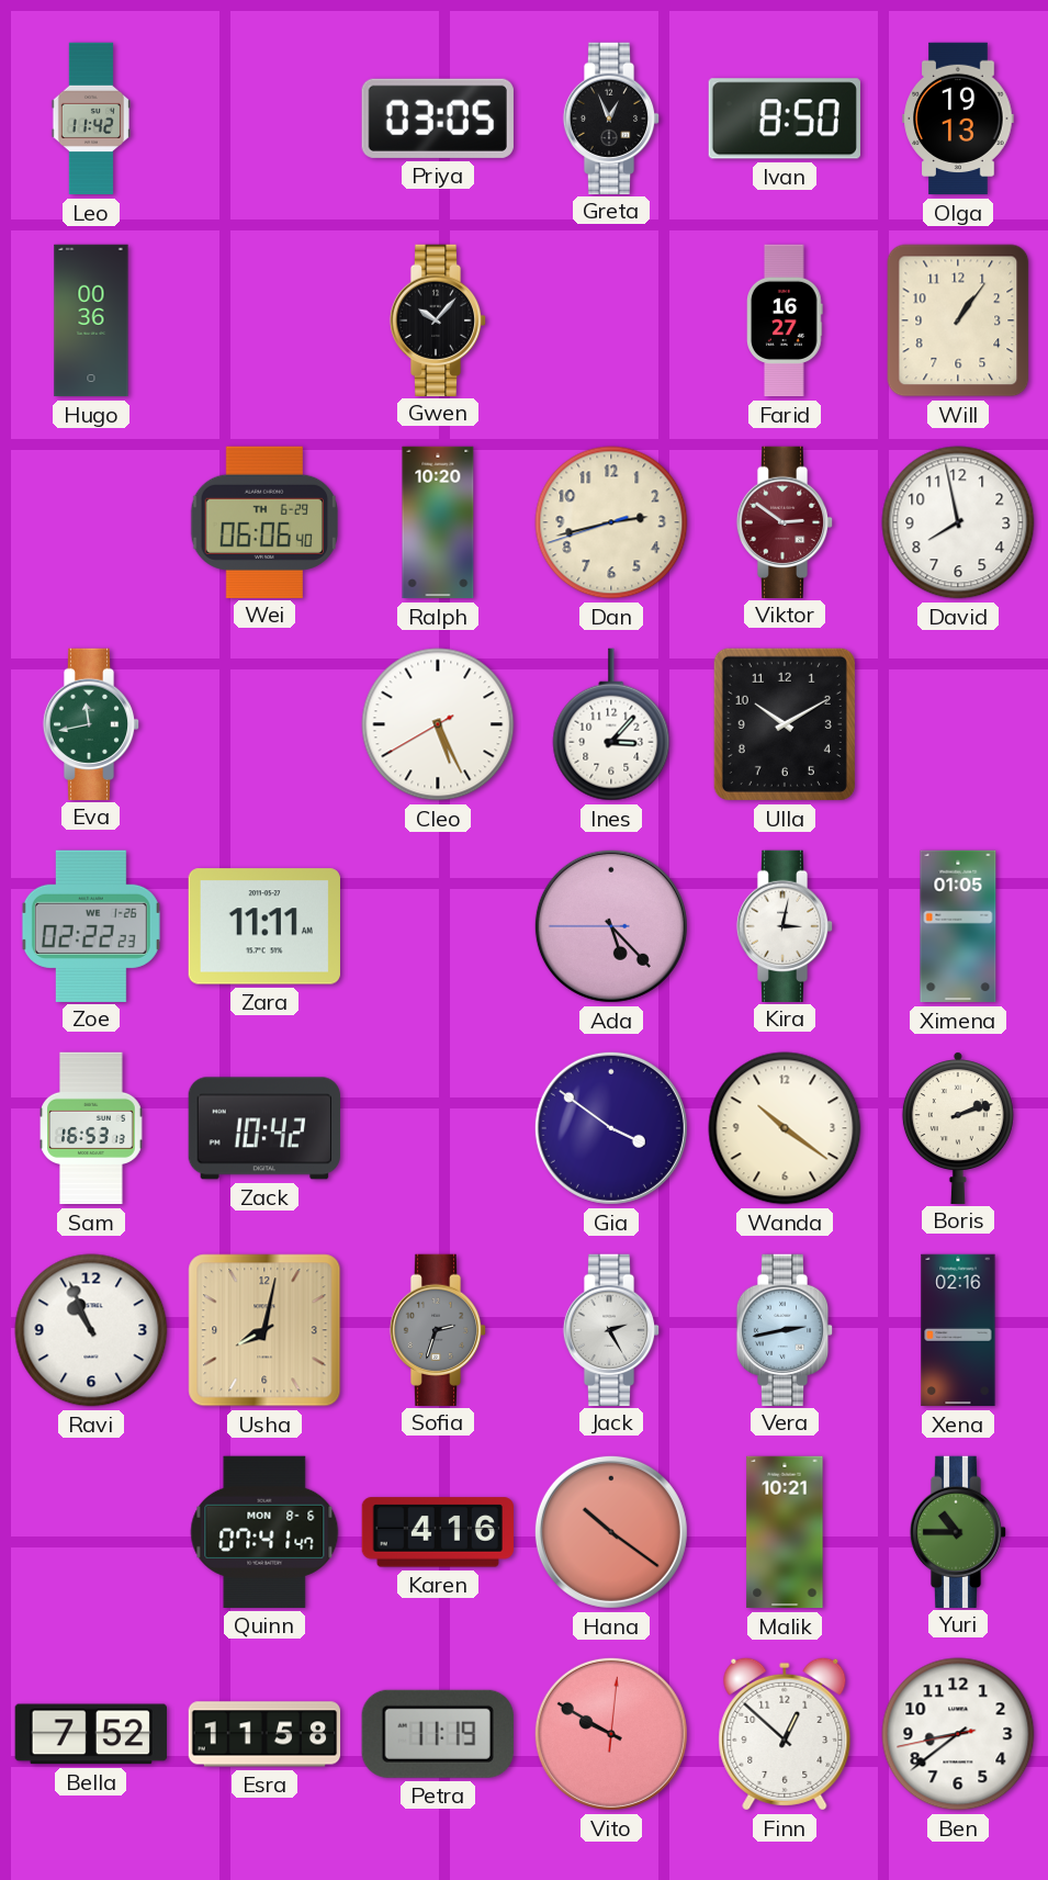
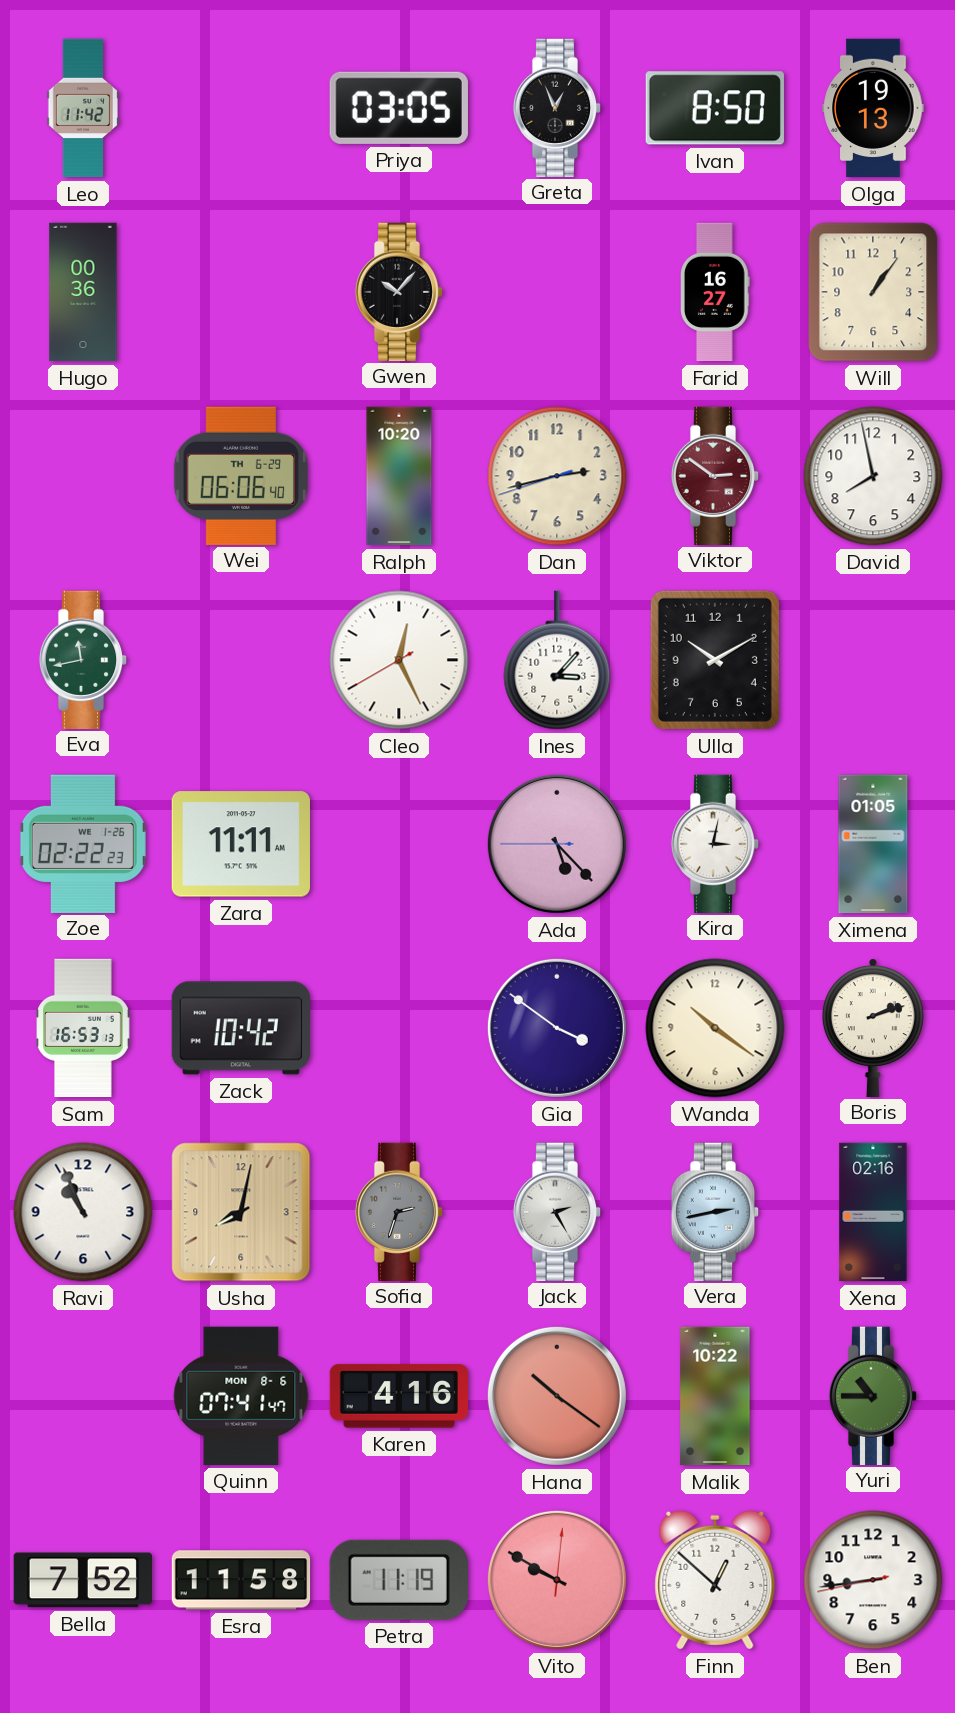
Cleo: 5:25 -> 12:25 (399, 660)
Malik: 10:21 -> 10:22 (715, 1396)
Ben: 8:38 -> 8:43 (873, 1580)
